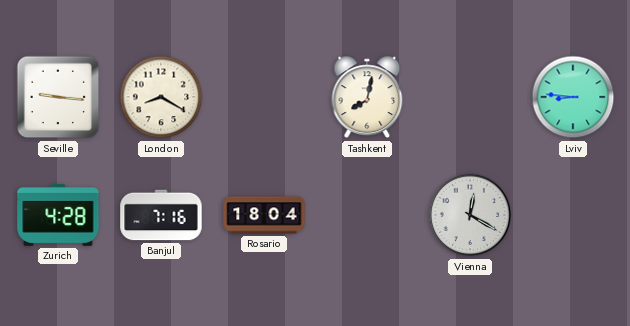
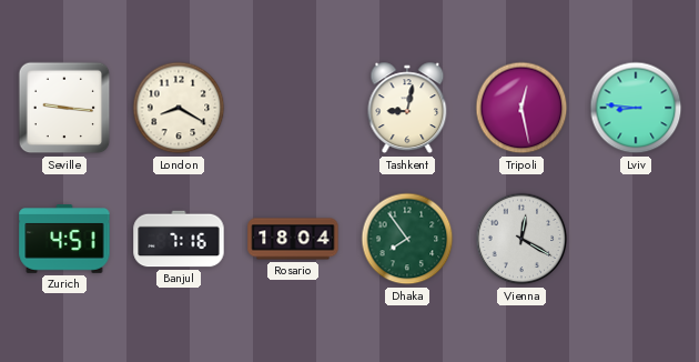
Tashkent: 8:02 -> 9:02 (407, 108)
Tripoli: none -> 12:28 (521, 108)
Zurich: 4:28 -> 4:51 (64, 240)
Dhaka: none -> 7:54 (407, 239)
